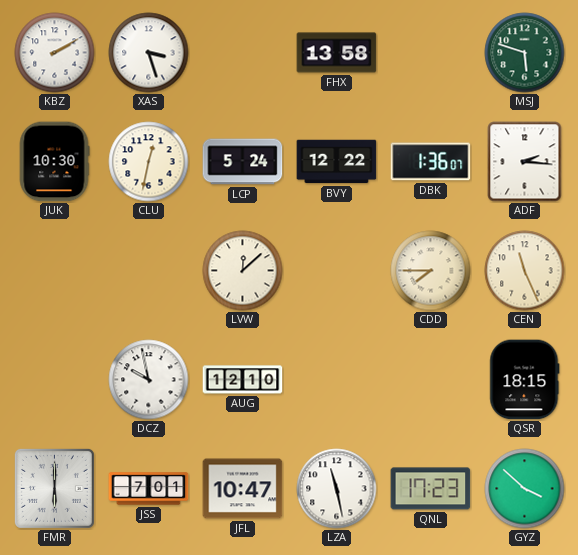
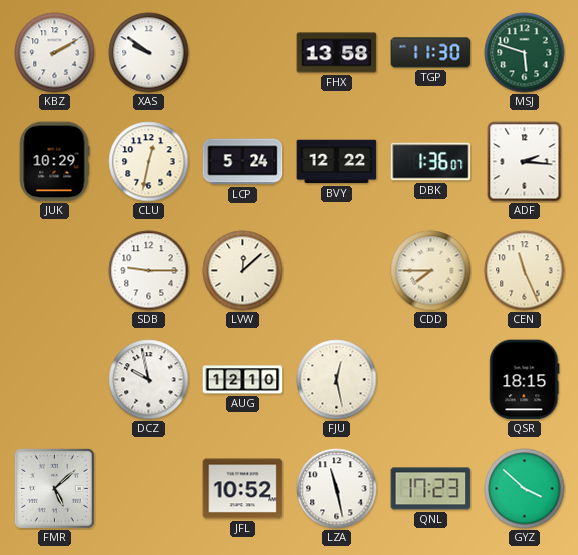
XAS: 3:27 -> 9:51 (149, 53)
TGP: none -> 11:30 (431, 53)
JUK: 10:30 -> 10:29 (54, 162)
SDB: none -> 9:15 (149, 271)
FJU: none -> 12:28 (337, 380)
FMR: 6:00 -> 5:08 (54, 488)
JSS: 7:01 -> none (149, 489)
JFL: 10:47 -> 10:52 (243, 489)
